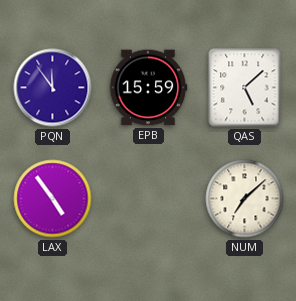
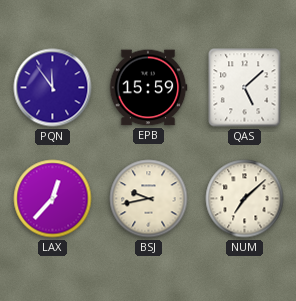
LAX: 4:54 -> 12:37 (53, 199)
BSJ: none -> 9:43 (149, 199)
